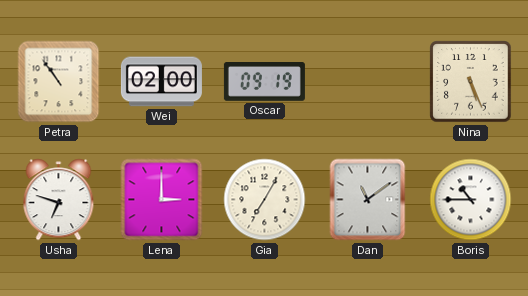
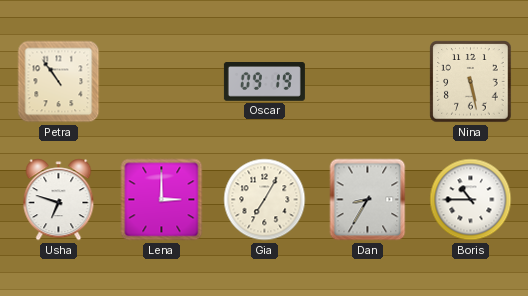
Wei: 02:00 -> none (161, 82)
Nina: 5:26 -> 5:28 (471, 82)
Dan: 11:09 -> 8:35 (368, 200)
